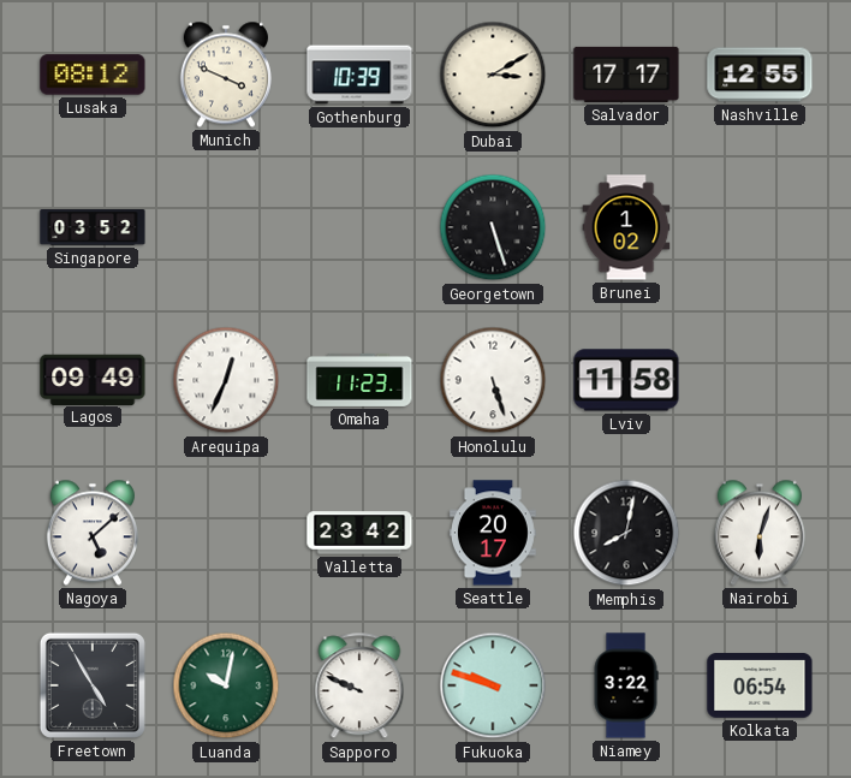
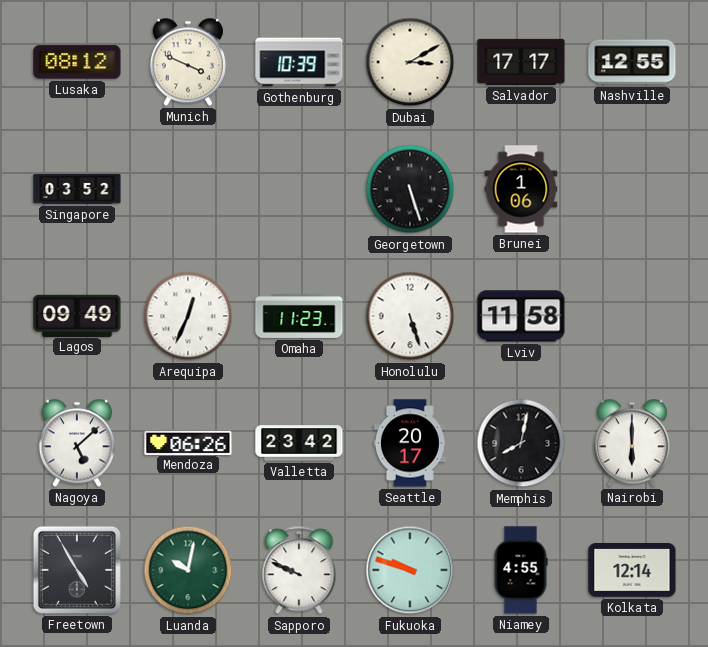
Brunei: 1:02 -> 1:06 (521, 189)
Mendoza: none -> 06:26 (188, 442)
Nairobi: 6:03 -> 6:00 (632, 443)
Niamey: 3:22 -> 4:55 (521, 570)
Kolkata: 06:54 -> 12:14 (632, 571)
